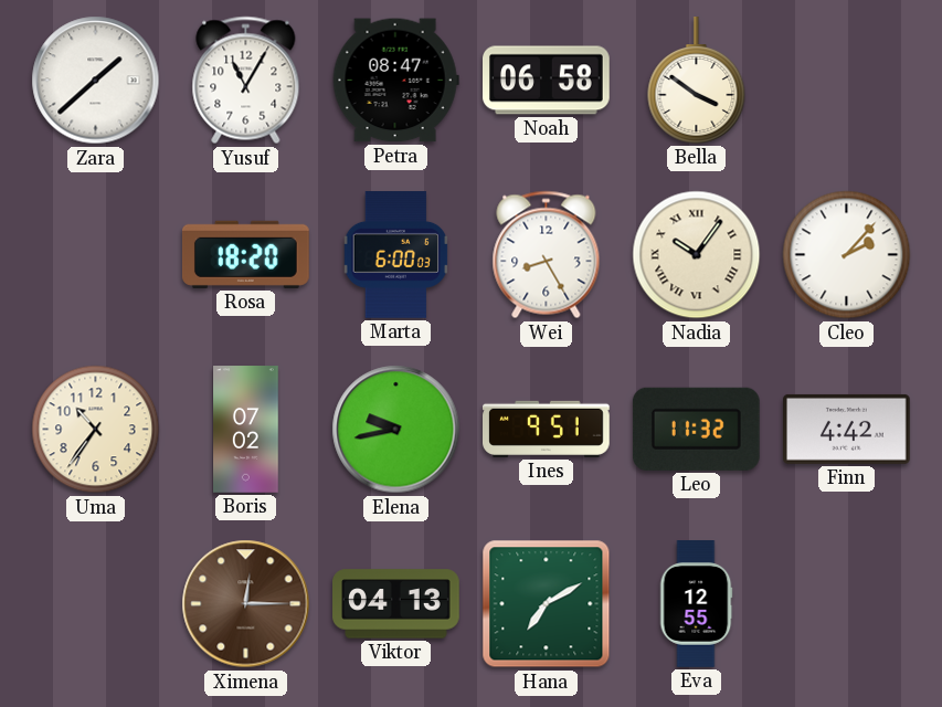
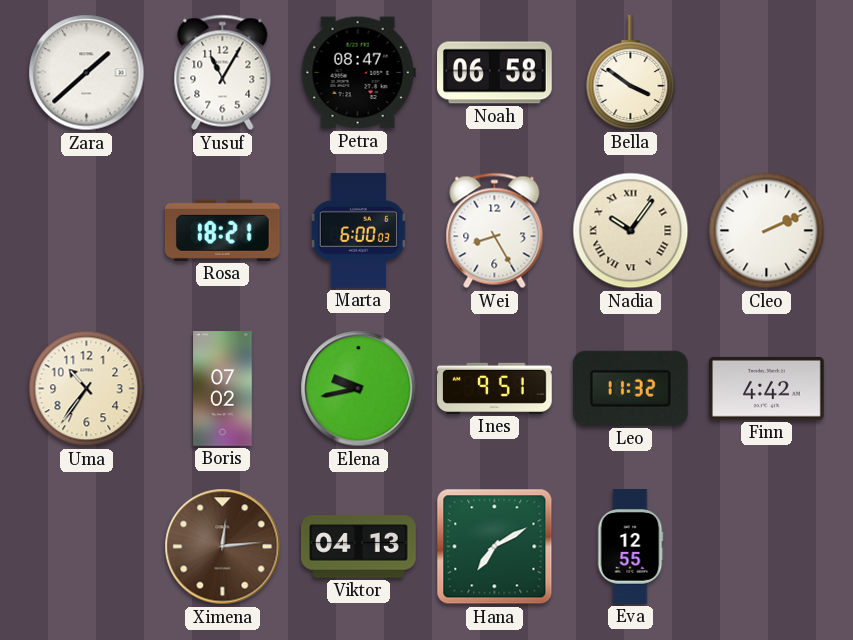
Rosa: 18:20 -> 18:21 (222, 230)
Cleo: 2:07 -> 2:11 (767, 231)
Ximena: 12:15 -> 12:14 (223, 547)
